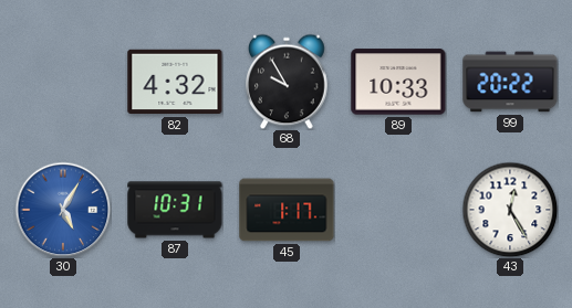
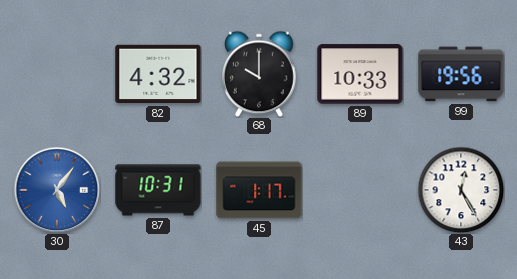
68: 9:55 -> 10:00 (259, 74)
99: 20:22 -> 19:56 (461, 74)
30: 5:05 -> 5:06 (57, 190)
